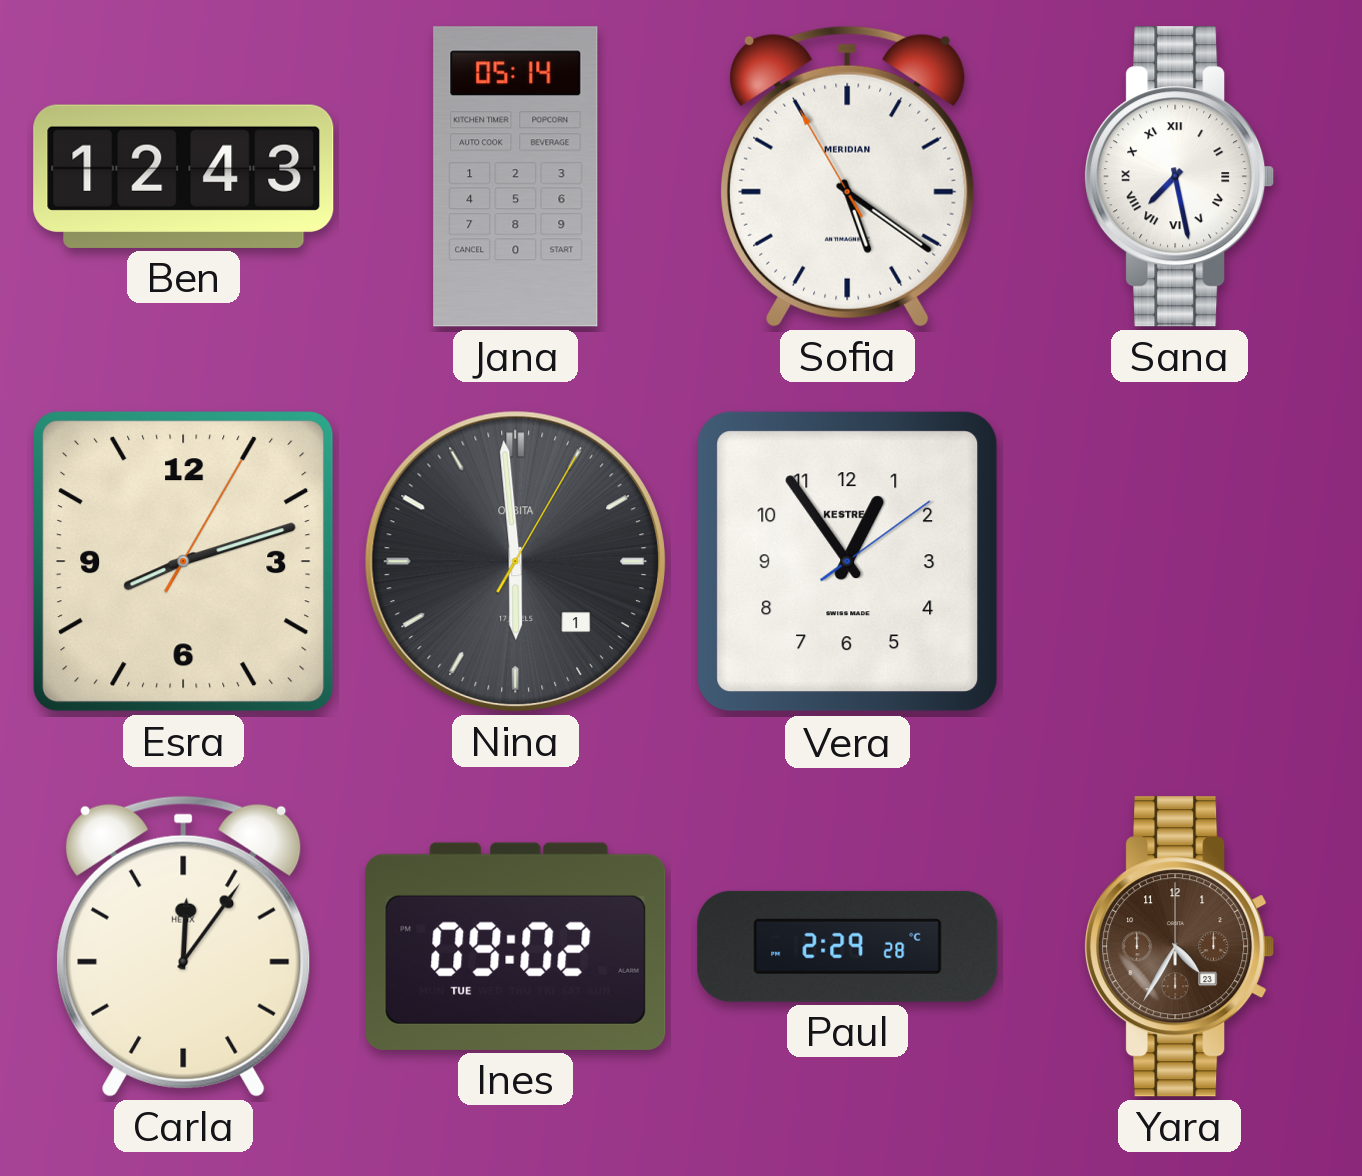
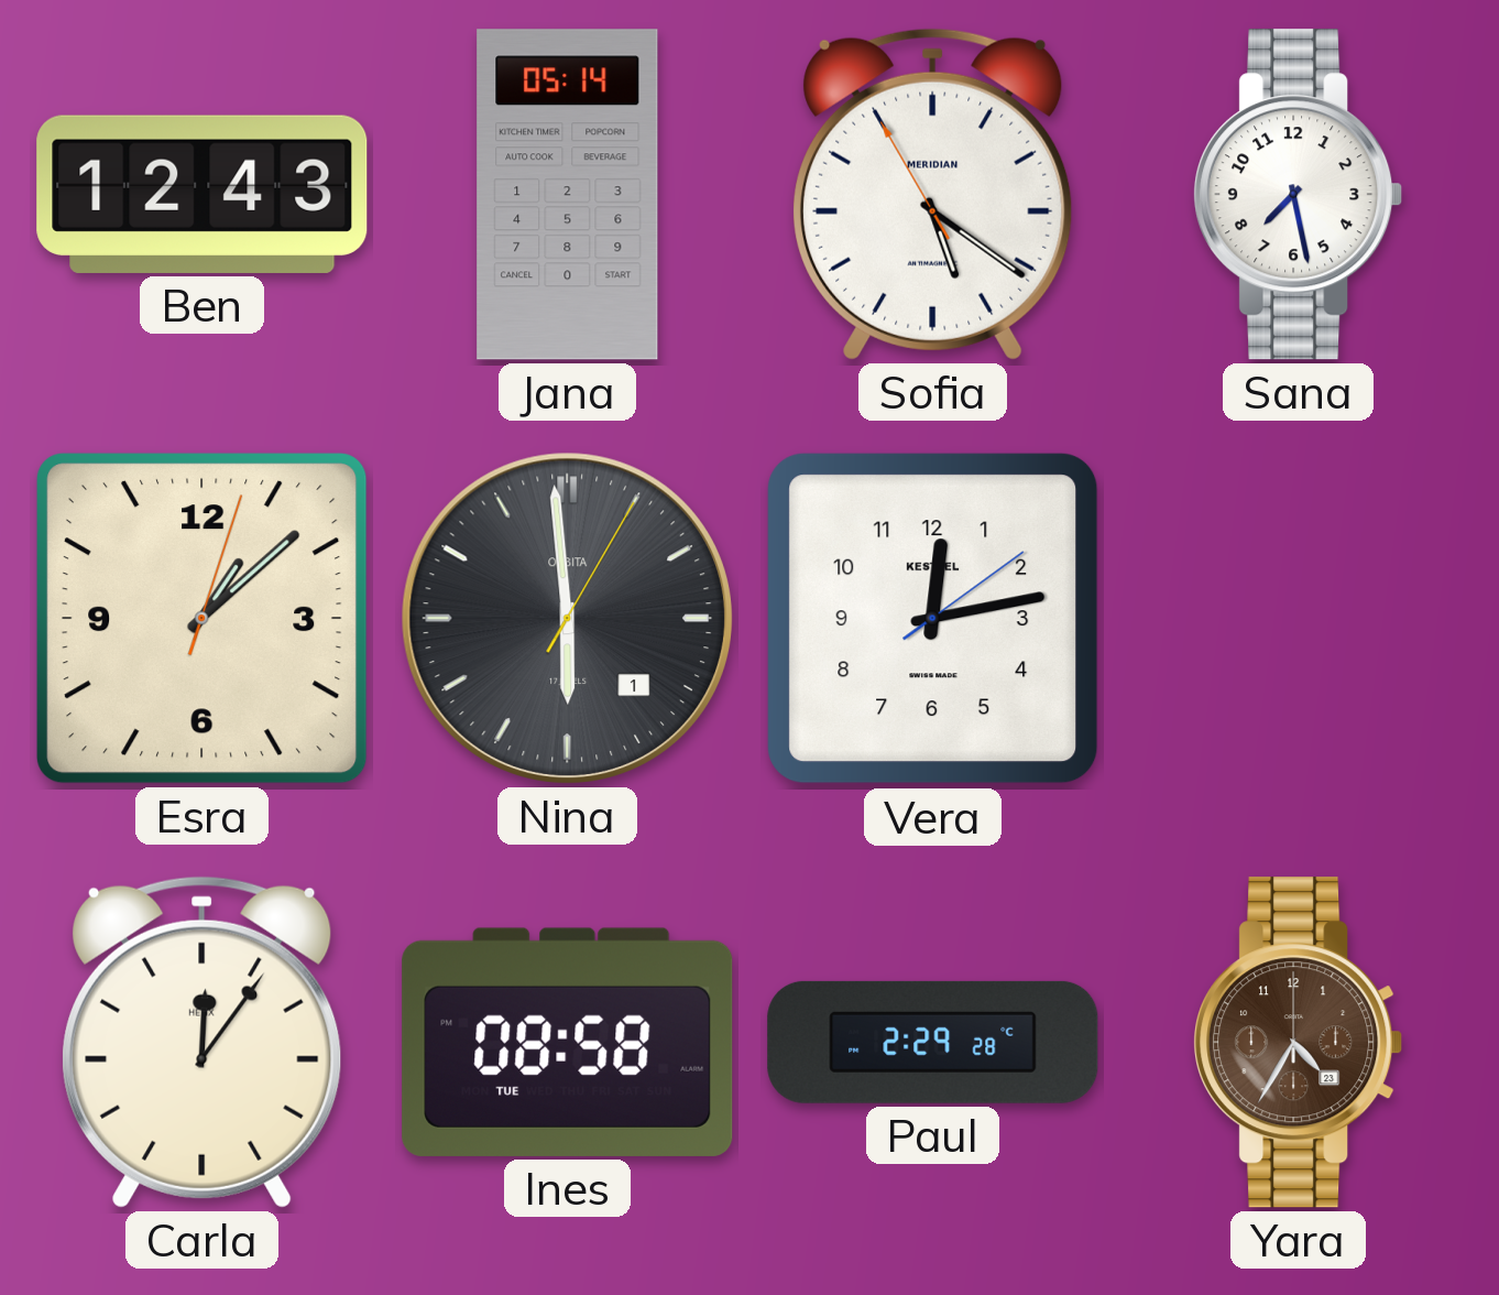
Sana numerals: Roman -> Arabic (1299, 195)
Esra: 8:12 -> 1:08 (203, 619)
Vera: 12:54 -> 12:13 (933, 619)
Ines: 09:02 -> 08:58 (568, 1042)
